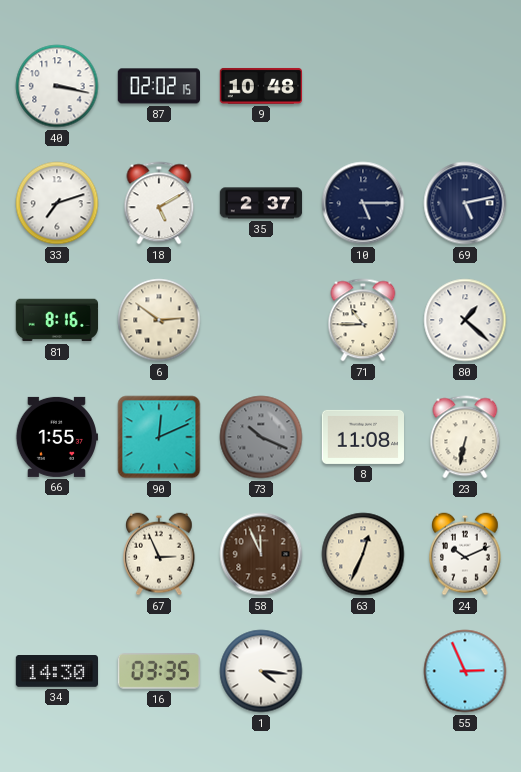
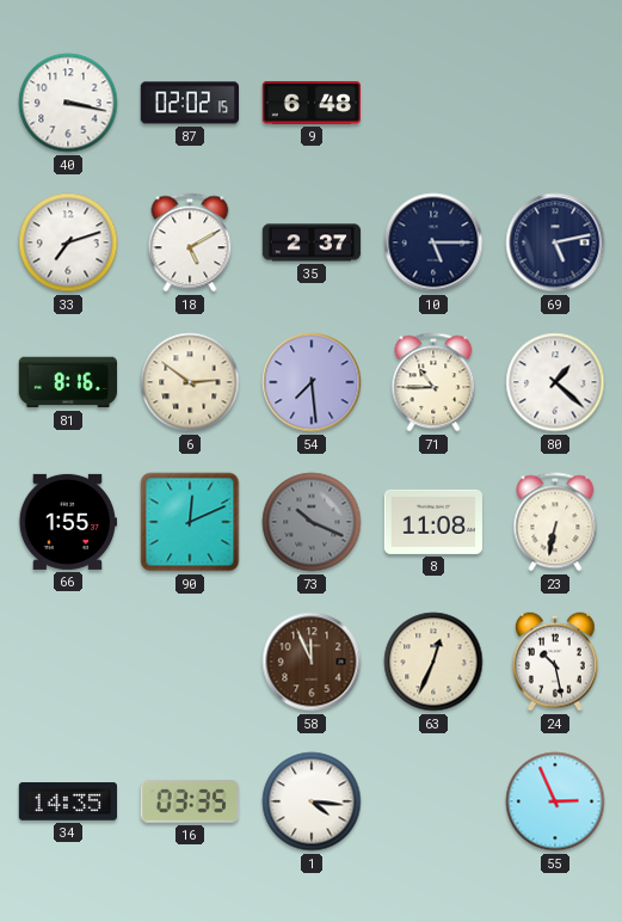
9: 10:48 -> 6:48 (310, 103)
54: none -> 7:29 (312, 382)
67: 2:56 -> none (160, 554)
24: 10:11 -> 10:28 (556, 662)
34: 14:30 -> 14:35 (67, 801)
